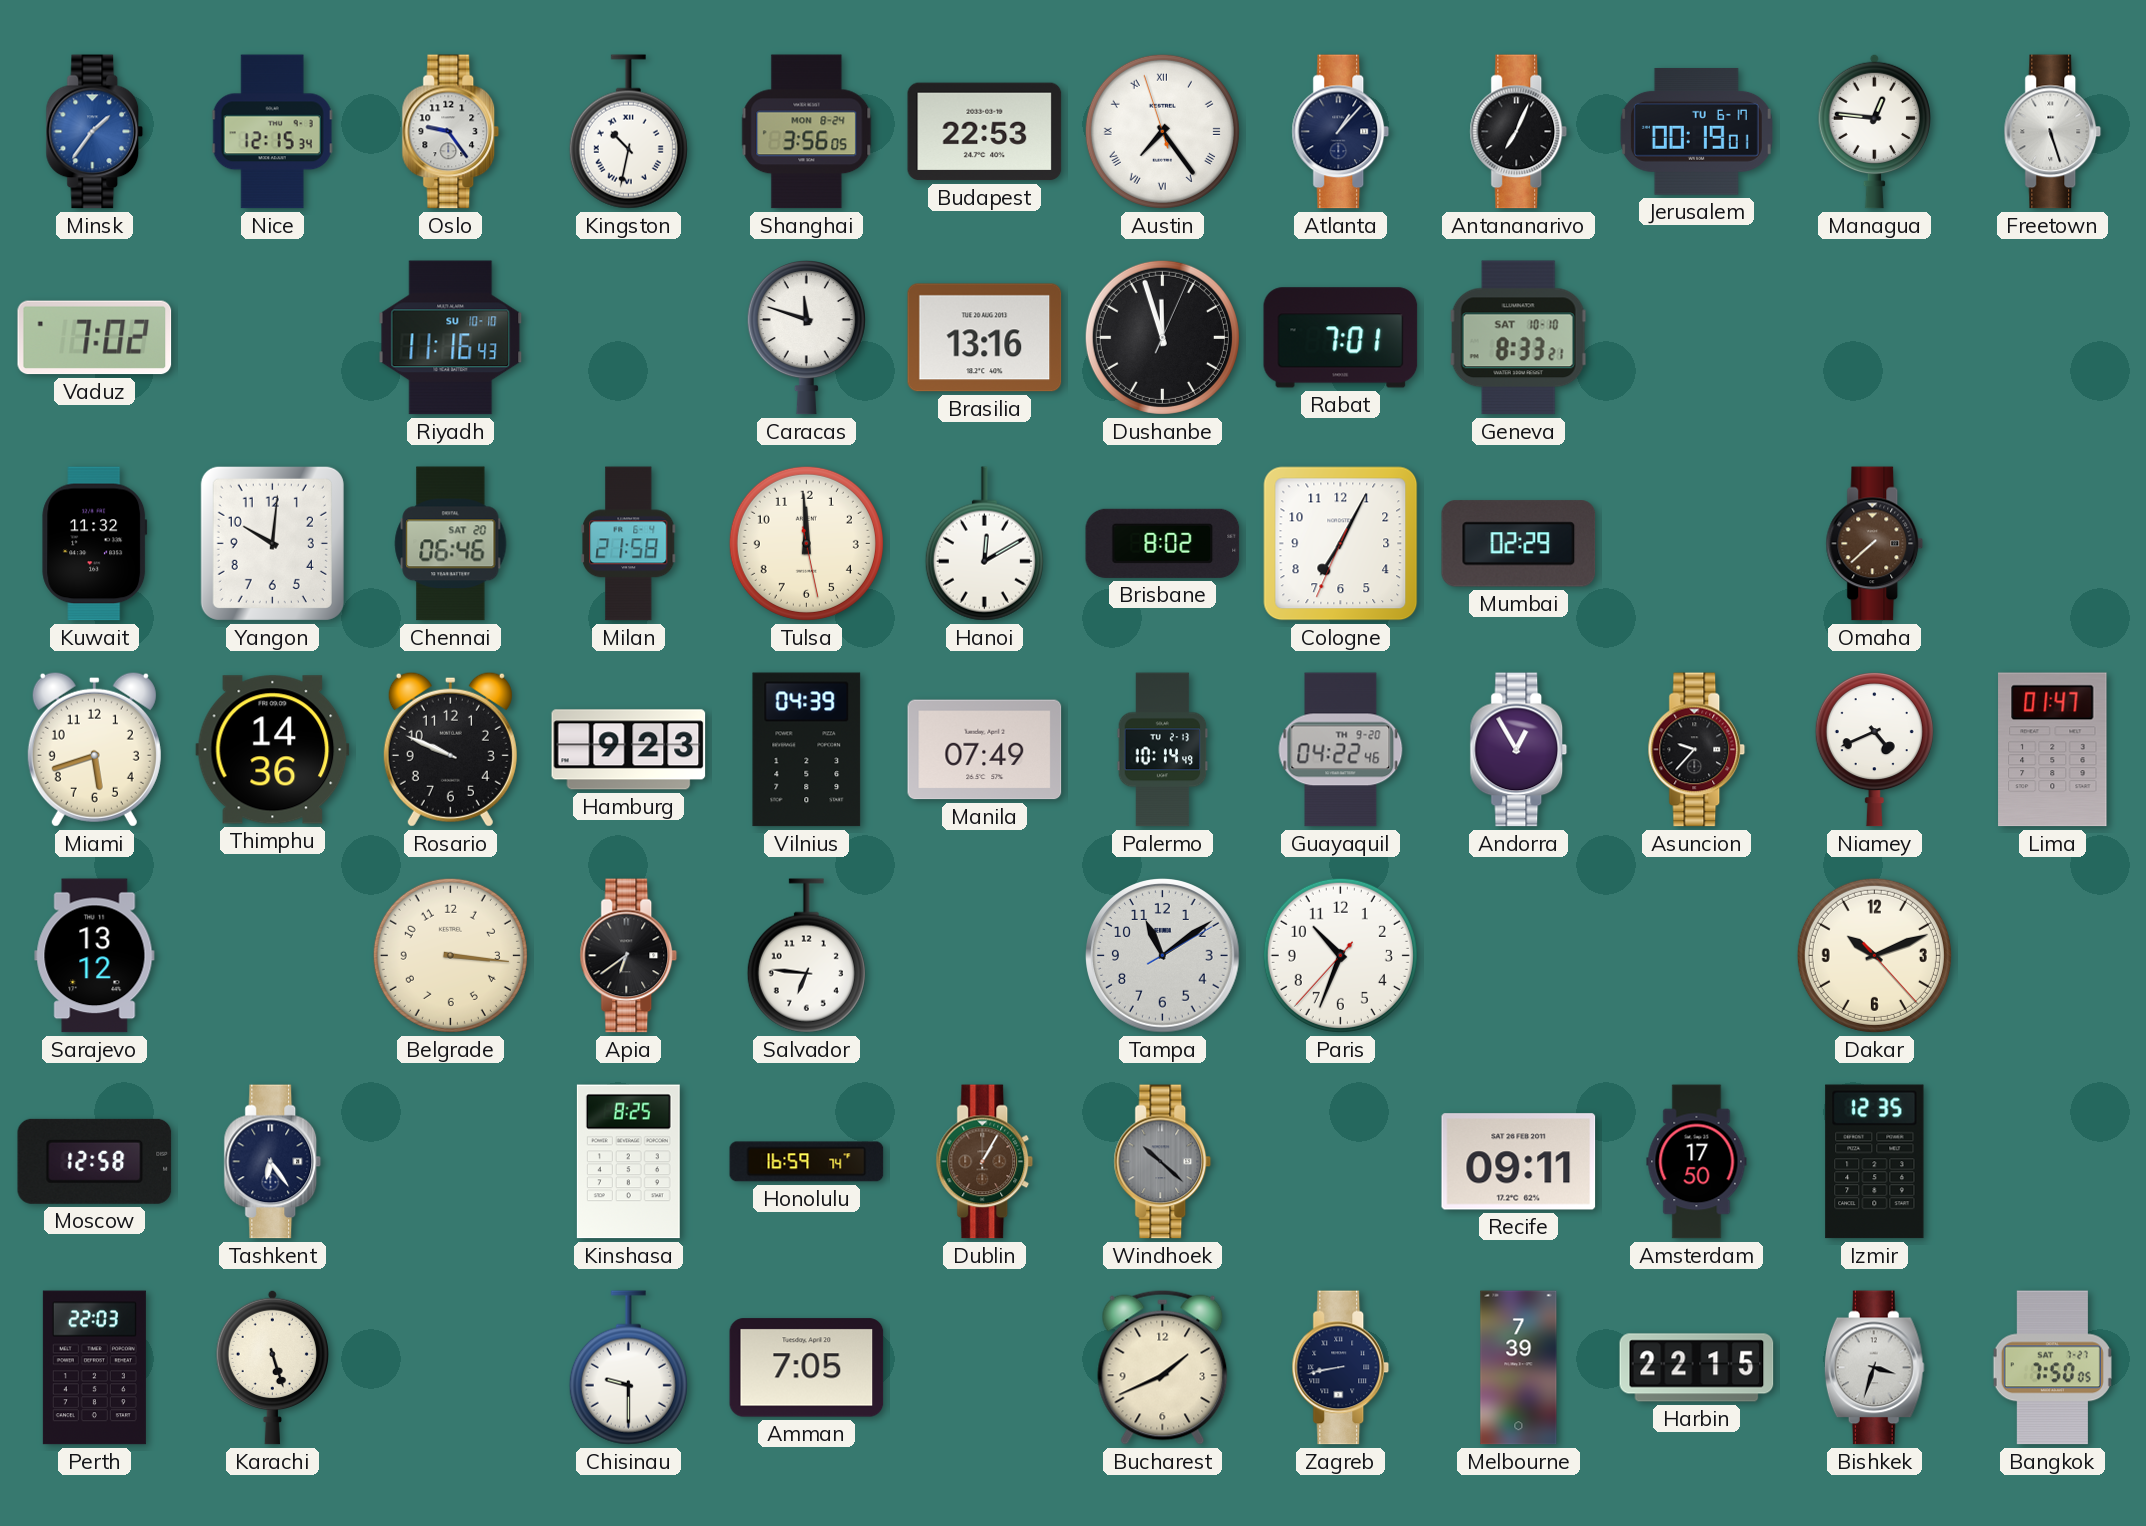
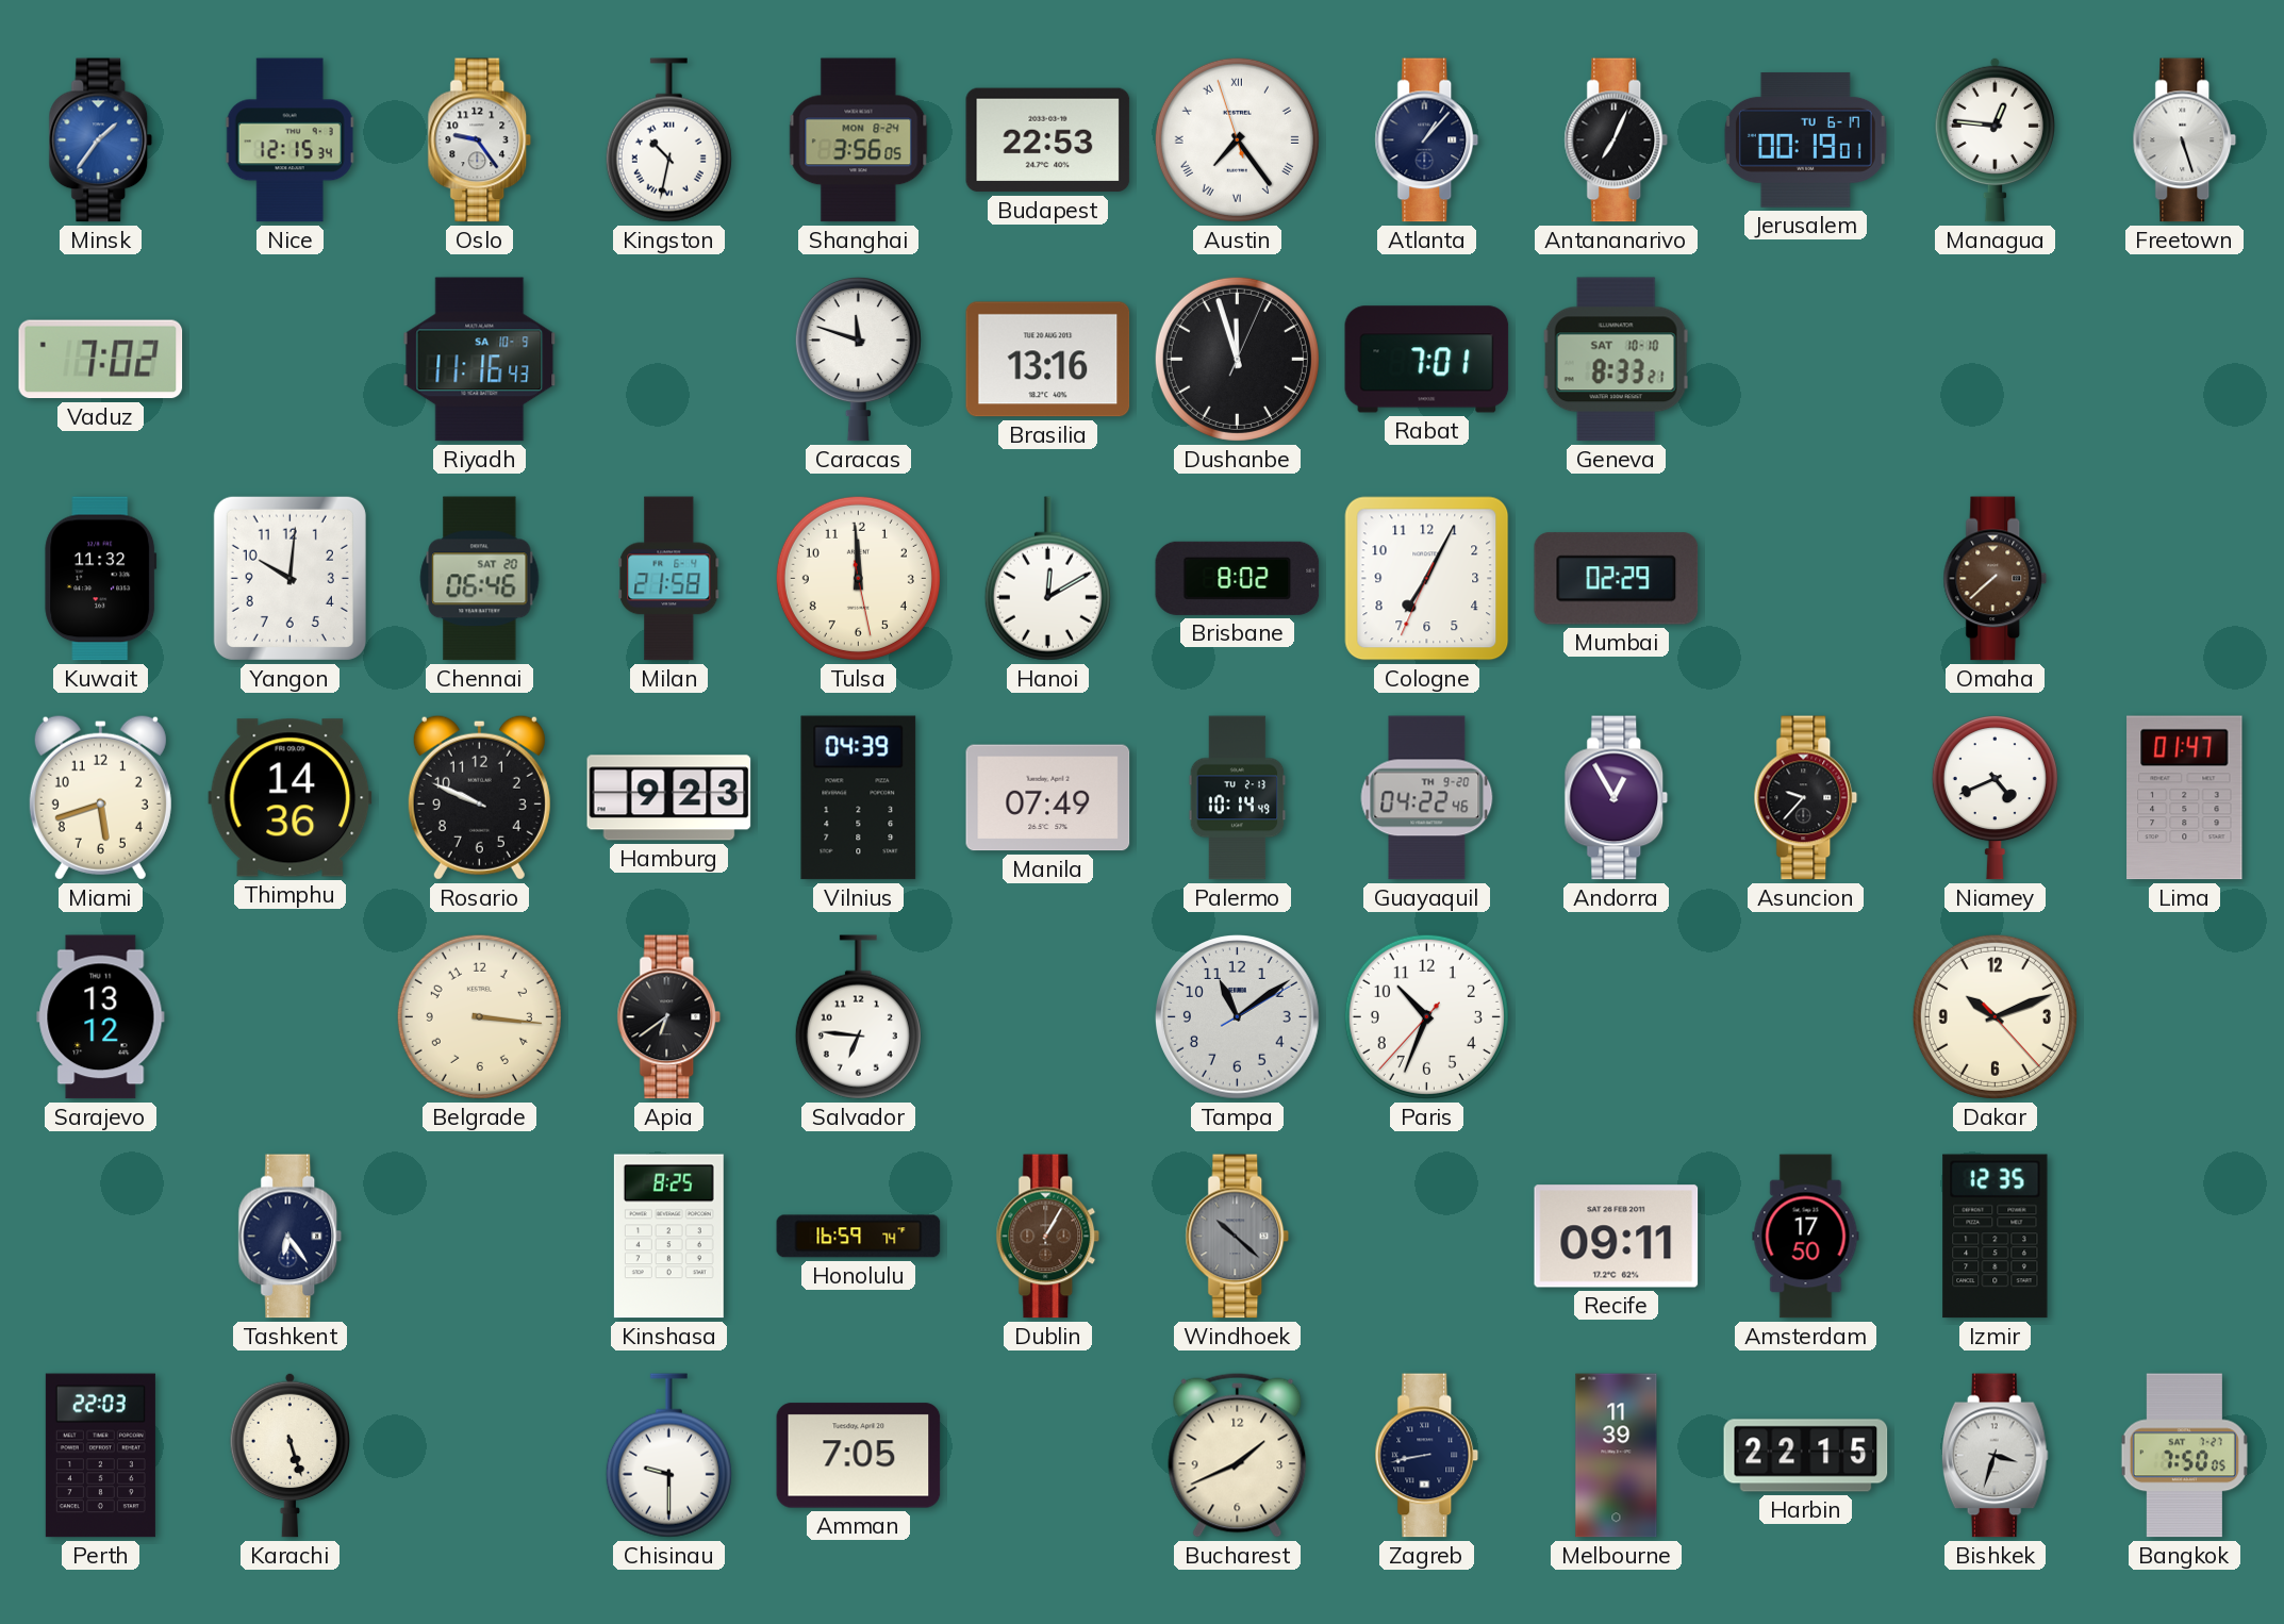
Riyadh date: SU 10-10 -> SA 10-9 (480, 360)
Moscow: 12:58 -> none (95, 1161)
Melbourne: 7:39 -> 11:39 (1617, 1456)
